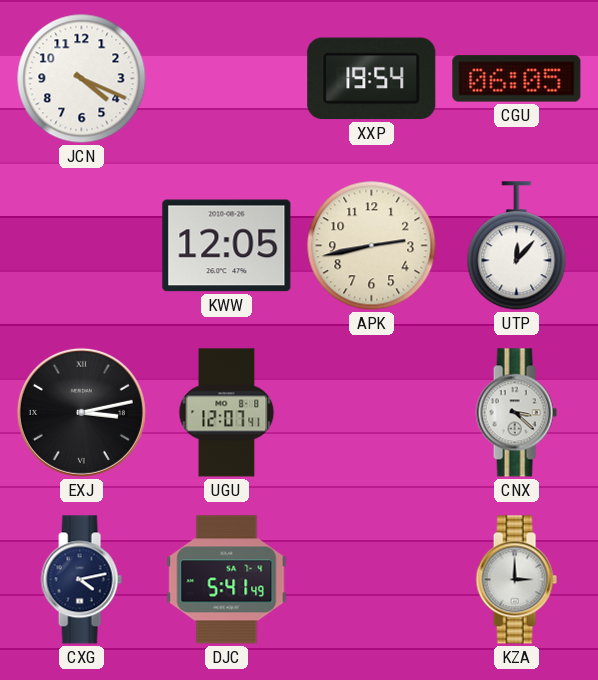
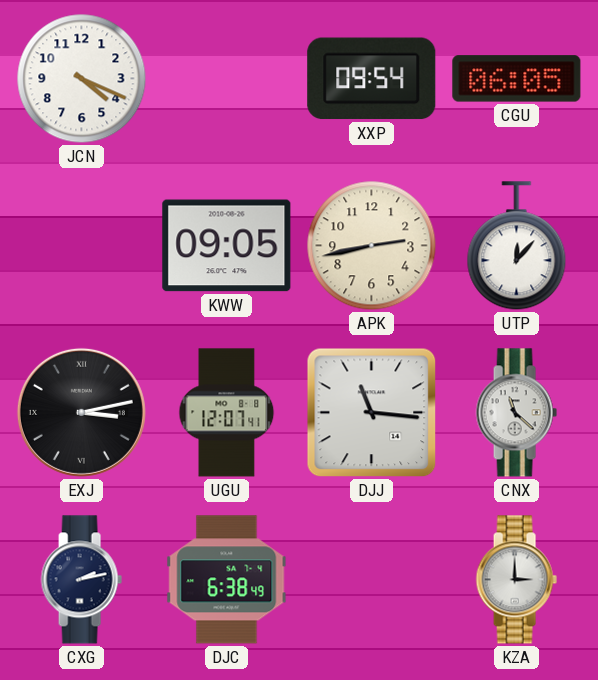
XXP: 19:54 -> 09:54 (372, 79)
KWW: 12:05 -> 09:05 (227, 246)
DJJ: none -> 11:16 (372, 413)
CNX: 3:22 -> 11:22 (516, 413)
CXG: 4:13 -> 2:13 (81, 580)
DJC: 5:41 -> 6:38 (227, 580)
